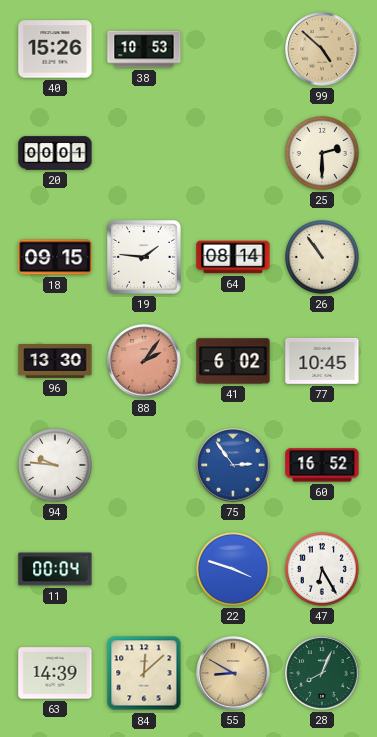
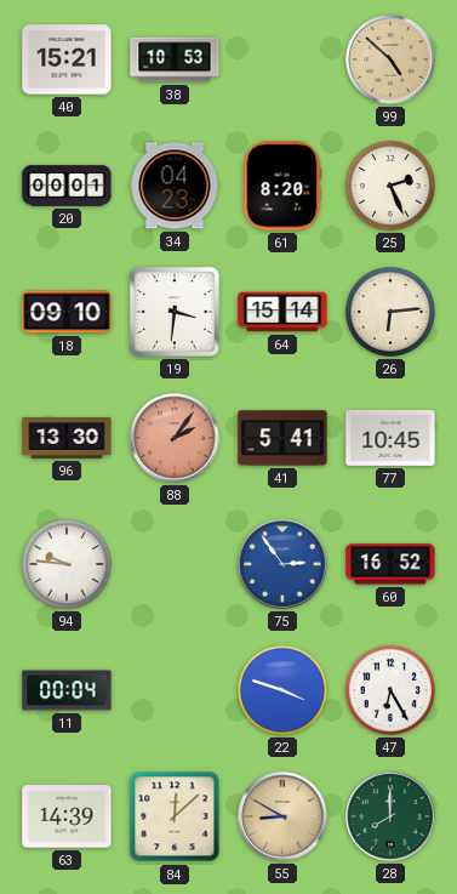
40: 15:26 -> 15:21 (67, 59)
34: none -> 04:23 (175, 186)
61: none -> 8:20 (282, 186)
25: 2:30 -> 2:26 (390, 186)
18: 09:15 -> 09:10 (67, 312)
19: 1:46 -> 3:31 (175, 312)
64: 08:14 -> 15:14 (282, 312)
26: 10:54 -> 6:14 (390, 312)
41: 6:02 -> 5:41 (282, 438)
28: 8:04 -> 8:00 (390, 816)
